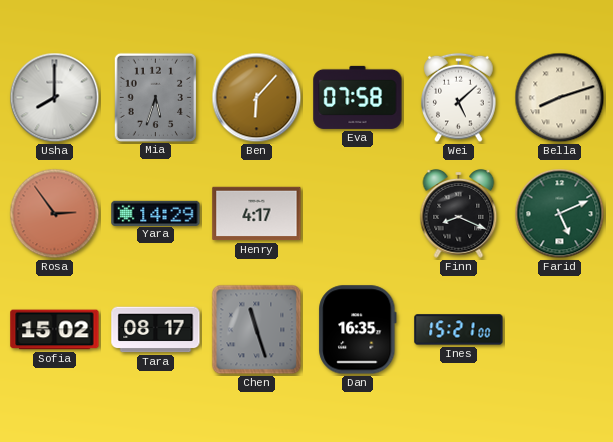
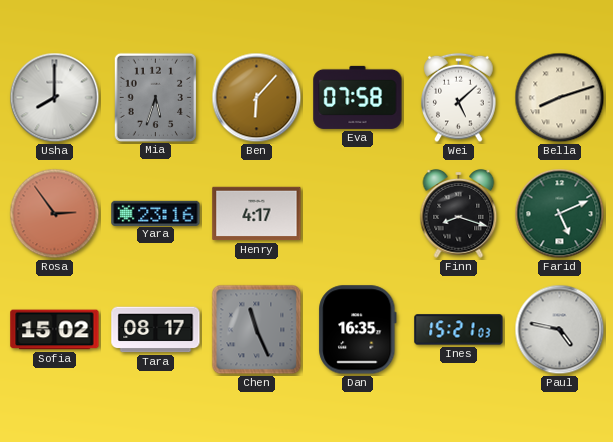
Yara: 14:29 -> 23:16 (156, 213)
Finn: 8:19 -> 8:18 (459, 214)
Chen: 11:27 -> 11:26 (257, 330)
Ines: 15:21:00 -> 15:21:03 (459, 330)
Paul: none -> 4:47 (560, 330)
